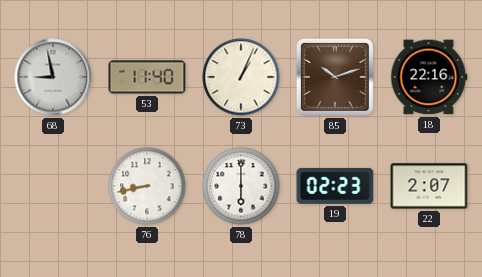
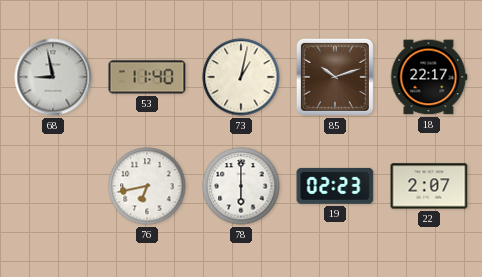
73: 1:04 -> 1:02 (241, 77)
18: 22:16 -> 22:17 (429, 77)
76: 8:43 -> 6:43 (147, 186)
